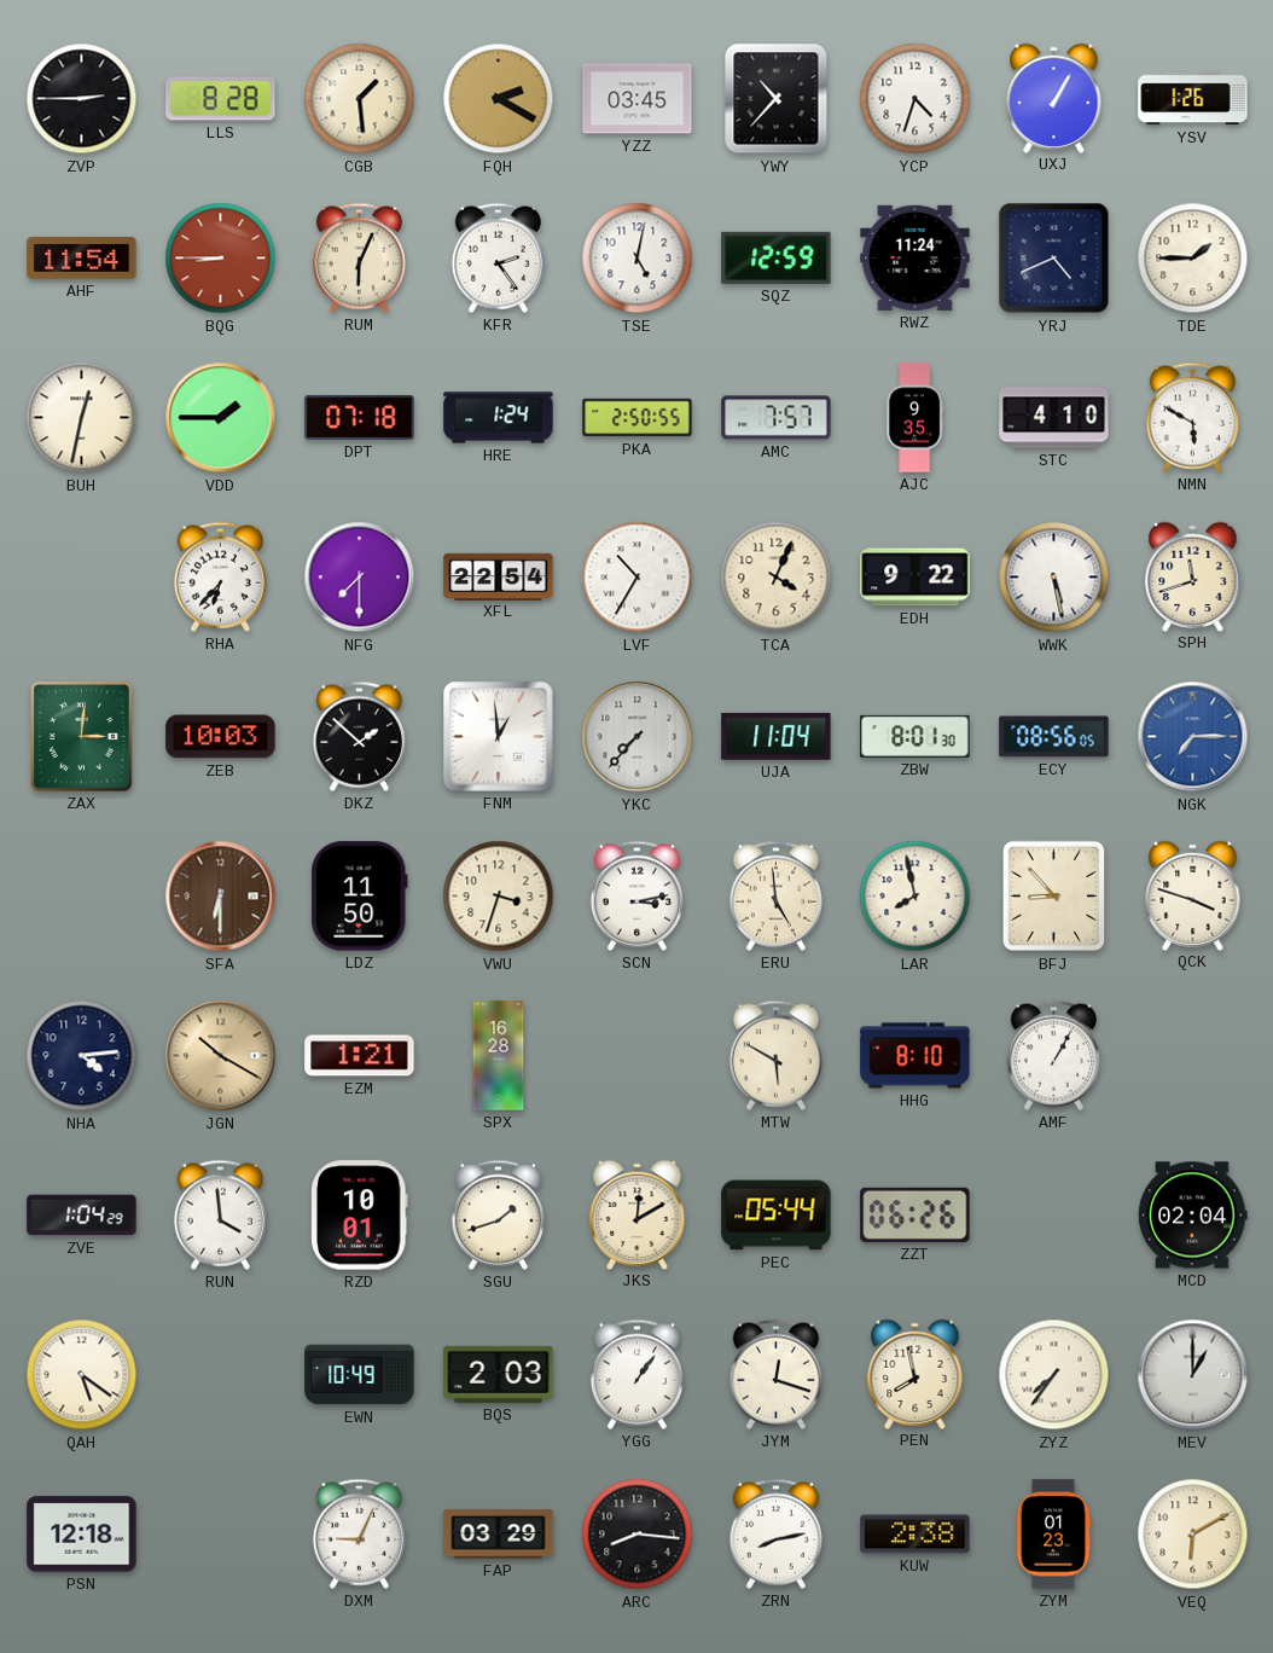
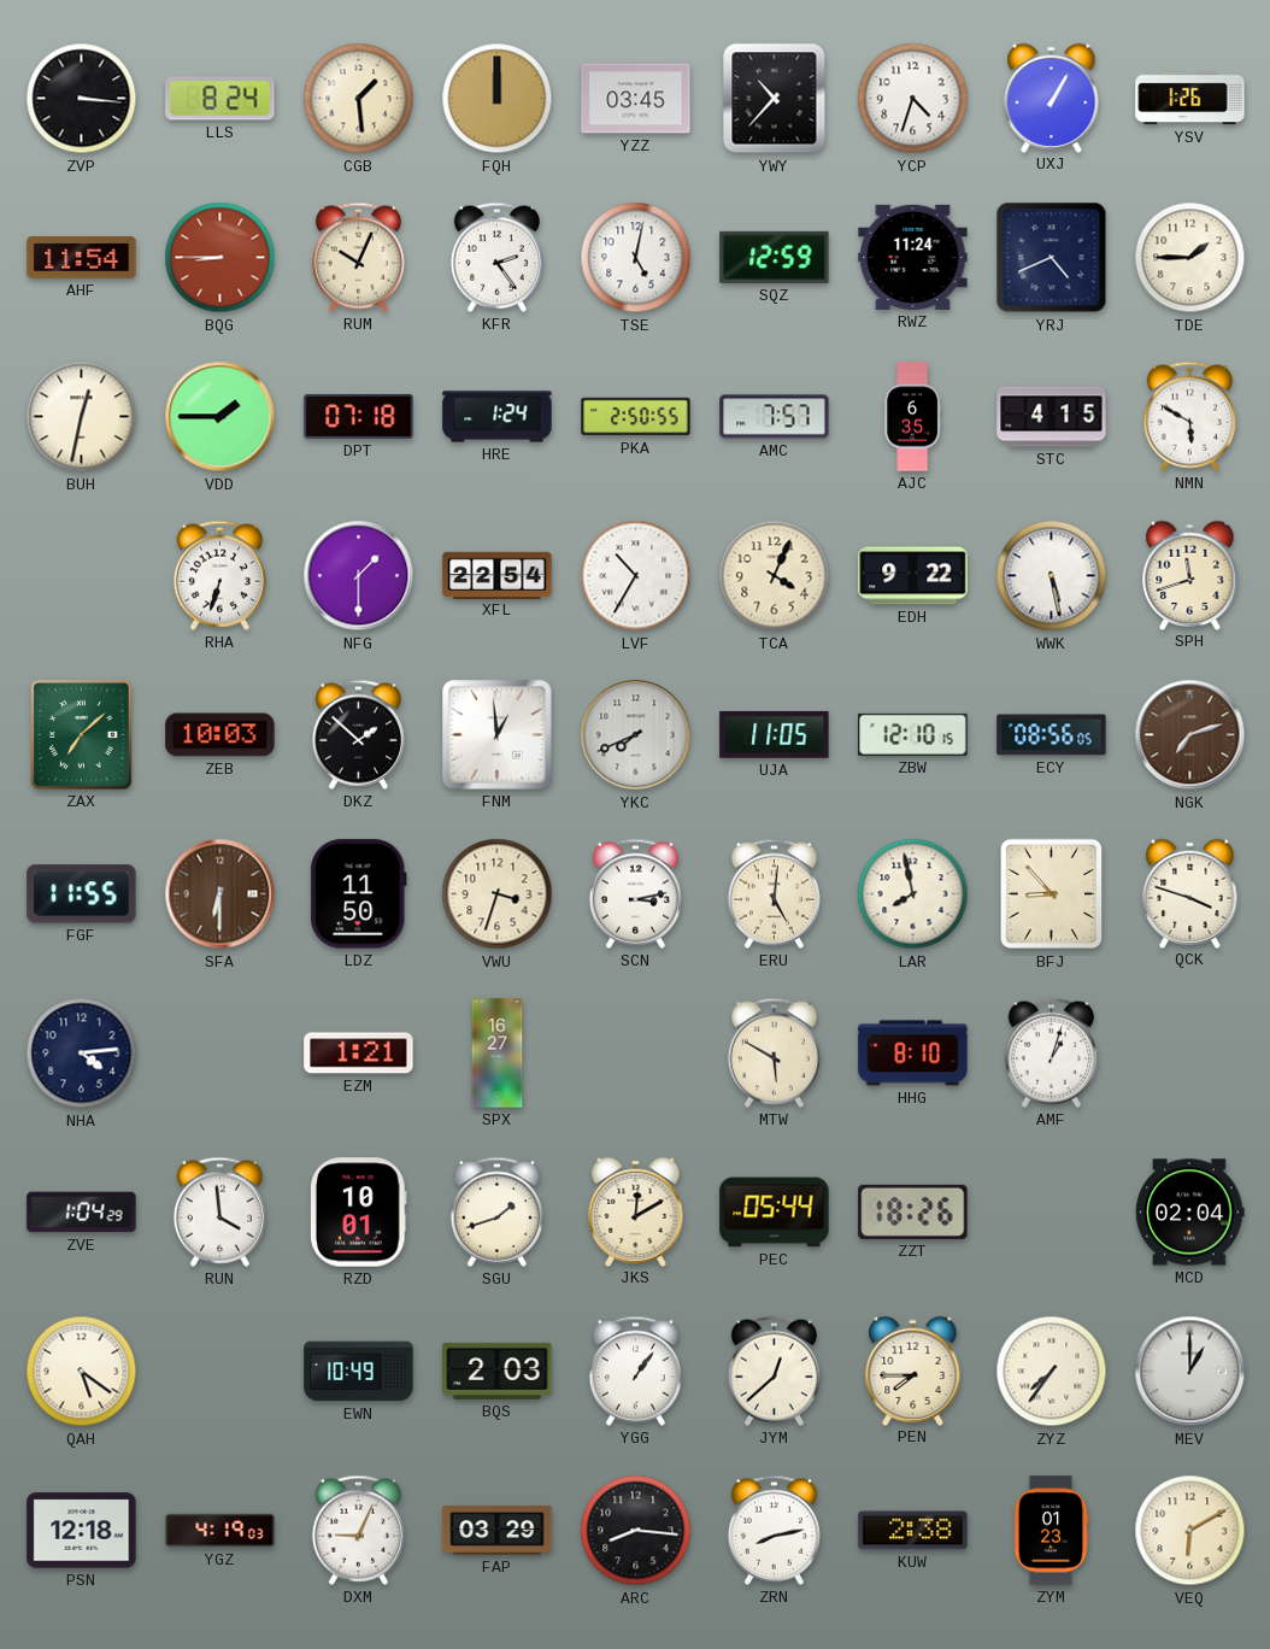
ZVP: 2:45 -> 3:16 (82, 99)
LLS: 8:28 -> 8:24 (221, 99)
FQH: 2:20 -> 12:00 (498, 99)
RUM: 6:04 -> 10:04 (358, 257)
AJC: 9:35 -> 6:35 (913, 417)
STC: 4:10 -> 4:15 (1052, 417)
RHA: 6:37 -> 6:33 (219, 575)
NFG: 7:30 -> 1:30 (359, 576)
ZAX: 3:01 -> 7:08 (82, 735)
YKC: 7:37 -> 7:41 (636, 735)
UJA: 11:04 -> 11:05 (775, 734)
ZBW: 8:01 -> 12:10 (913, 734)
NGK: 7:15 -> 7:12 (1190, 735)
NGK dial: blue -> brown (1190, 735)
FGF: none -> 11:55 (82, 894)
ERU: 4:59 -> 5:01 (774, 893)
JGN: 10:20 -> none (221, 1056)
SPX: 16:28 -> 16:27 (498, 1054)
AMF: 1:05 -> 1:03 (1051, 1052)
ZZT: 06:26 -> 18:26 (913, 1211)
JYM: 12:18 -> 12:38 (774, 1371)
PEN: 7:58 -> 7:45 (913, 1371)
YGZ: none -> 4:19 (221, 1531)
